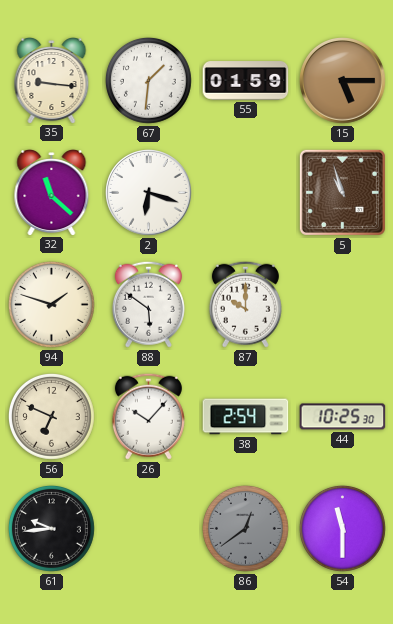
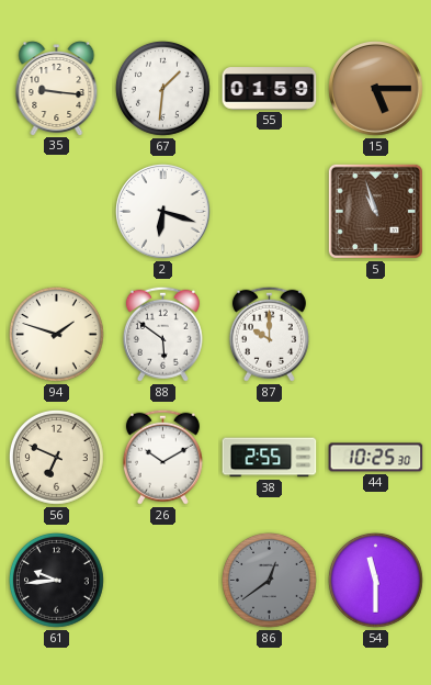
32: 11:22 -> none (52, 193)
26: 10:07 -> 10:10 (162, 457)
38: 2:54 -> 2:55 (270, 458)
